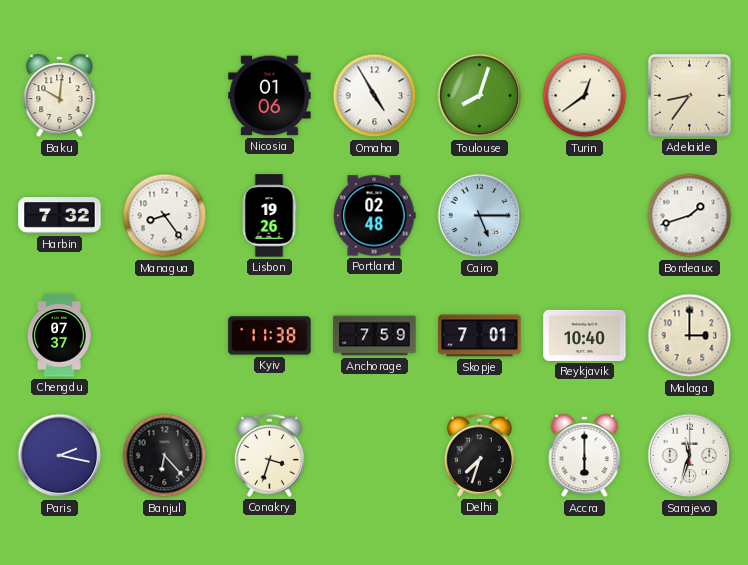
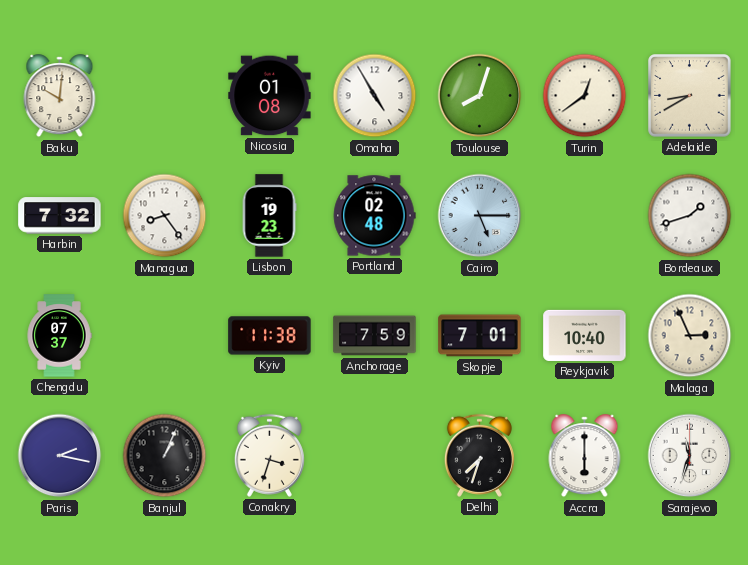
Nicosia: 01:06 -> 01:08 (270, 96)
Adelaide: 8:36 -> 8:40 (690, 96)
Lisbon: 19:26 -> 19:23 (269, 216)
Malaga: 3:00 -> 2:56 (690, 336)
Banjul: 6:23 -> 1:04 (165, 456)
